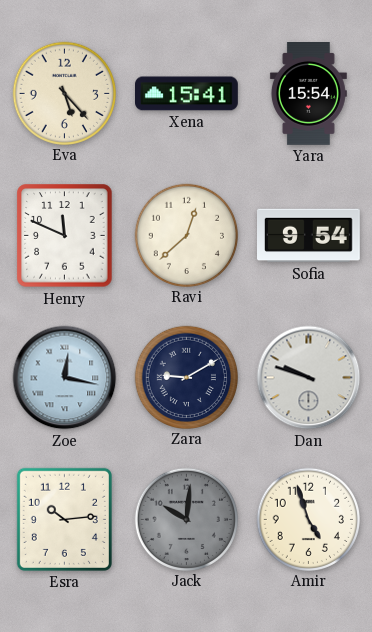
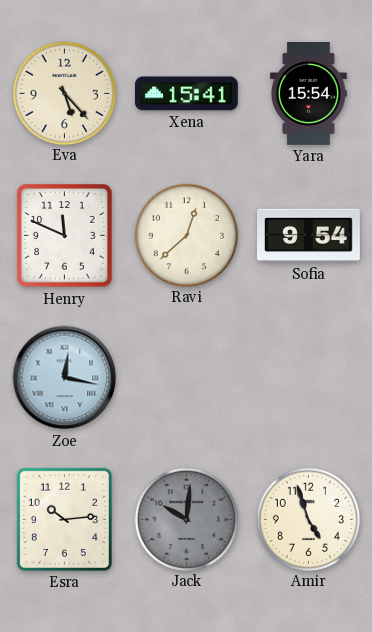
Zara: 9:10 -> none (186, 377)
Dan: 9:48 -> none (309, 378)
